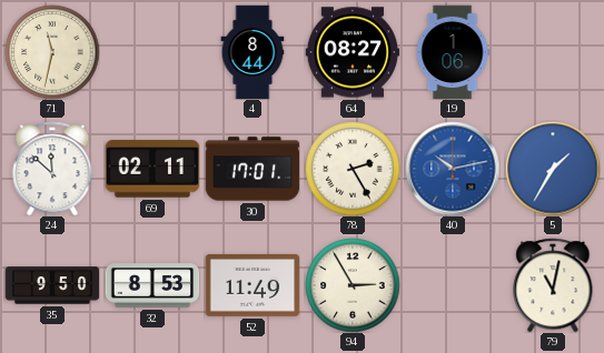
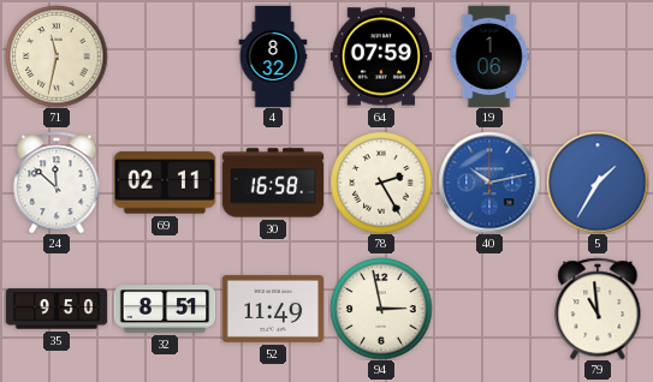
4: 8:44 -> 8:32 (273, 56)
64: 08:27 -> 07:59 (381, 56)
30: 17:01 -> 16:58 (273, 183)
32: 8:53 -> 8:51 (165, 309)
94: 2:55 -> 2:58 (381, 309)
79: 11:02 -> 10:59 (598, 309)
